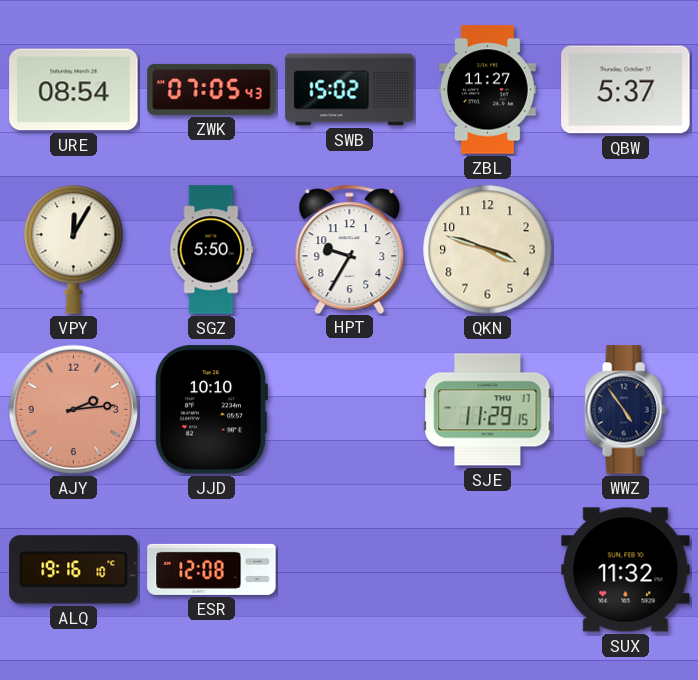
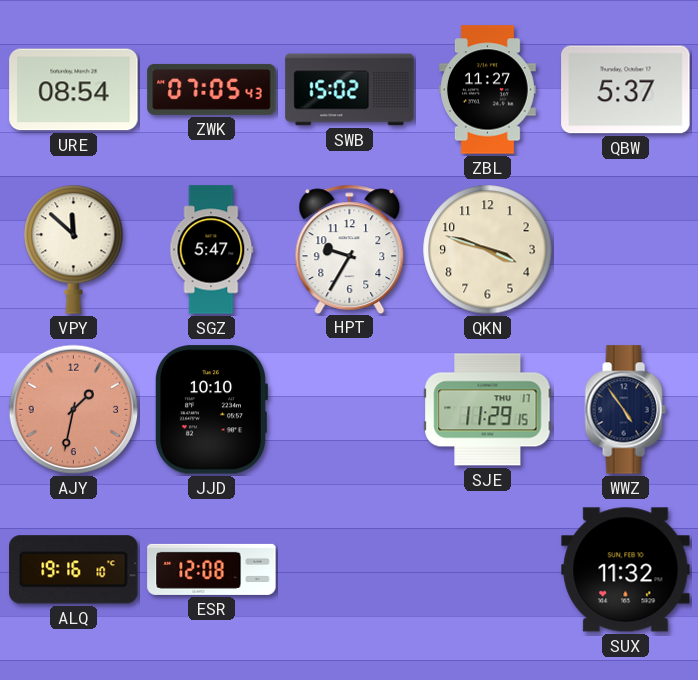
VPY: 12:05 -> 11:52 (74, 249)
SGZ: 5:50 -> 5:47 (212, 250)
AJY: 2:14 -> 1:32 (74, 410)
